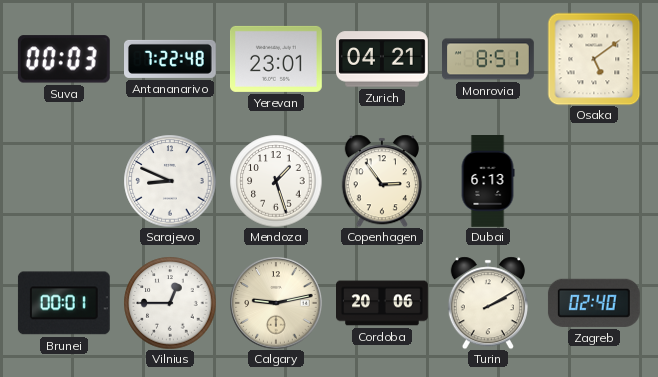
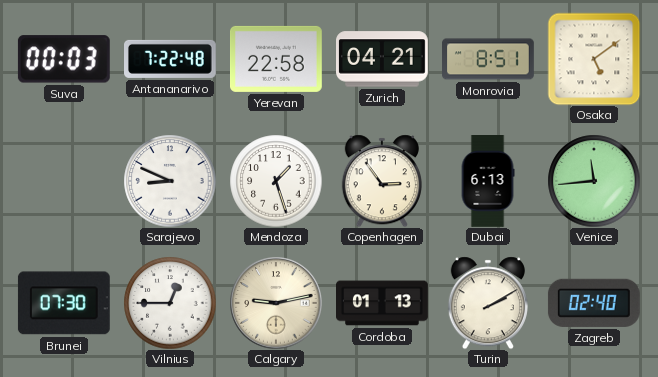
Yerevan: 23:01 -> 22:58 (277, 59)
Venice: none -> 11:44 (594, 181)
Brunei: 00:01 -> 07:30 (64, 303)
Cordoba: 20:06 -> 01:13 (383, 303)
